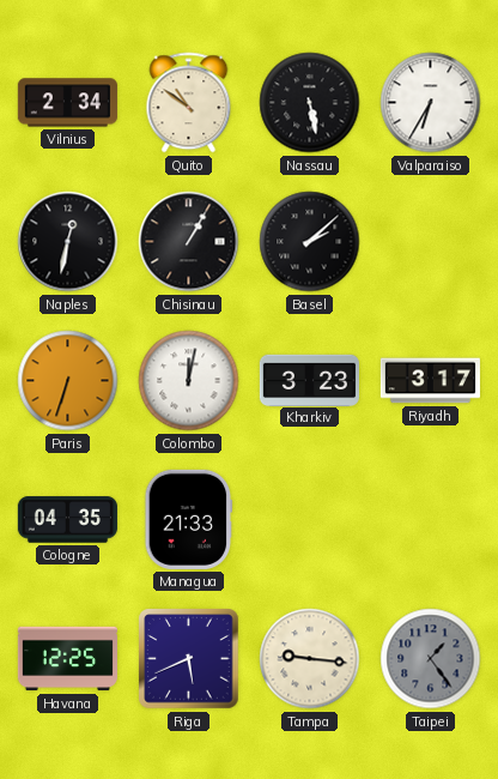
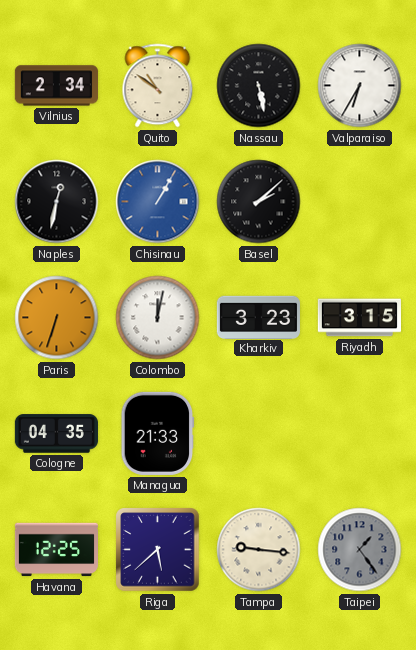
Chisinau dial: black -> blue (158, 202)
Riyadh: 3:17 -> 3:15 (359, 318)
Riga: 5:41 -> 5:38 (158, 550)
